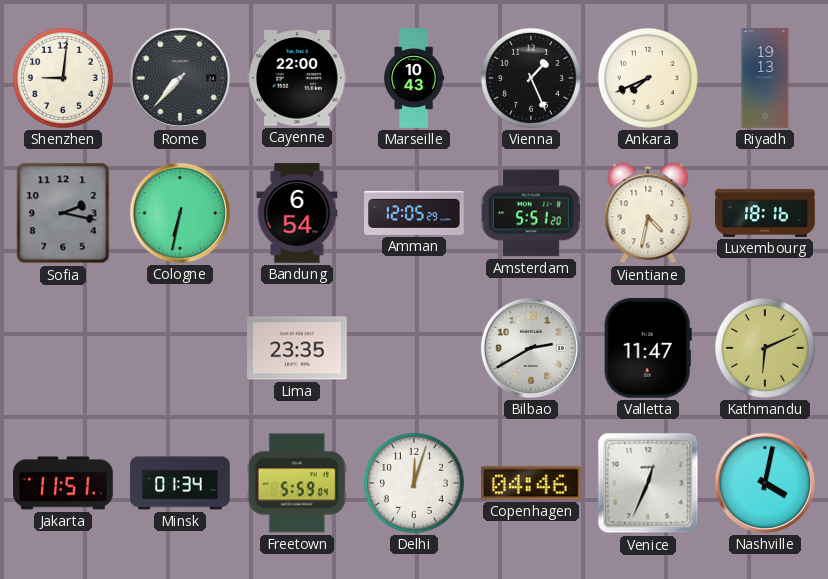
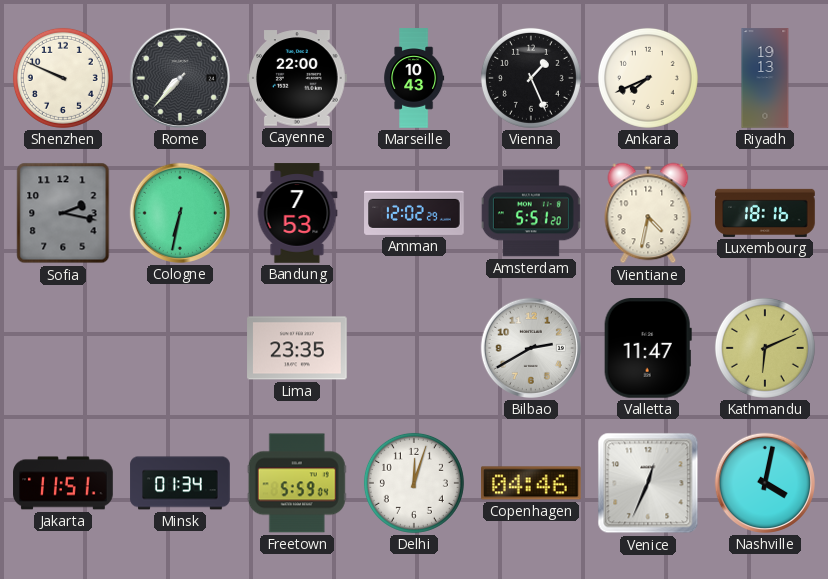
Shenzhen: 9:01 -> 9:49 (63, 78)
Bandung: 6:54 -> 7:53 (297, 213)
Amman: 12:05 -> 12:02 (414, 213)
